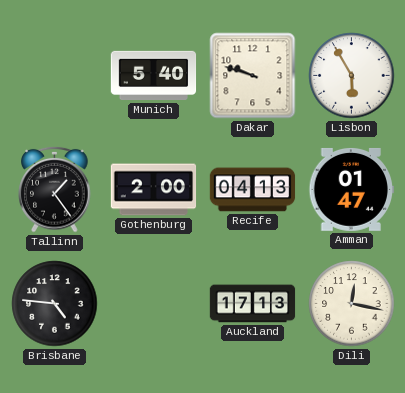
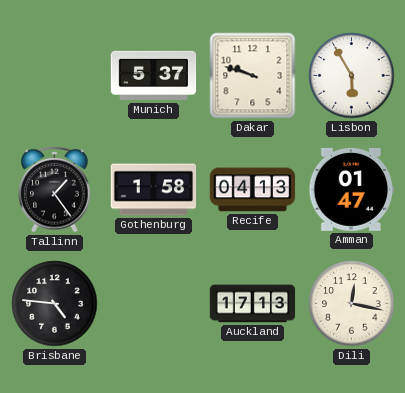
Munich: 5:40 -> 5:37 (154, 76)
Gothenburg: 2:00 -> 1:58 (154, 190)
